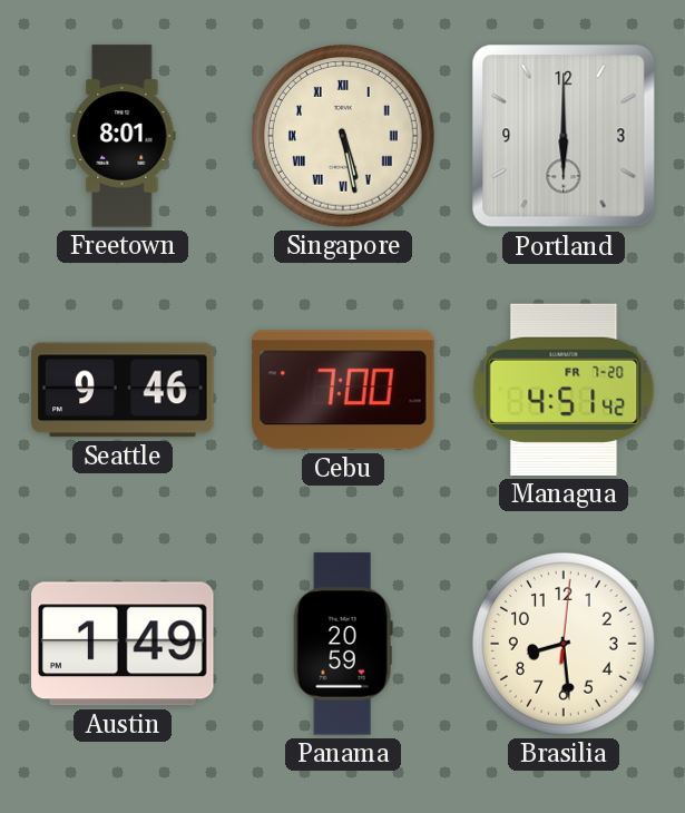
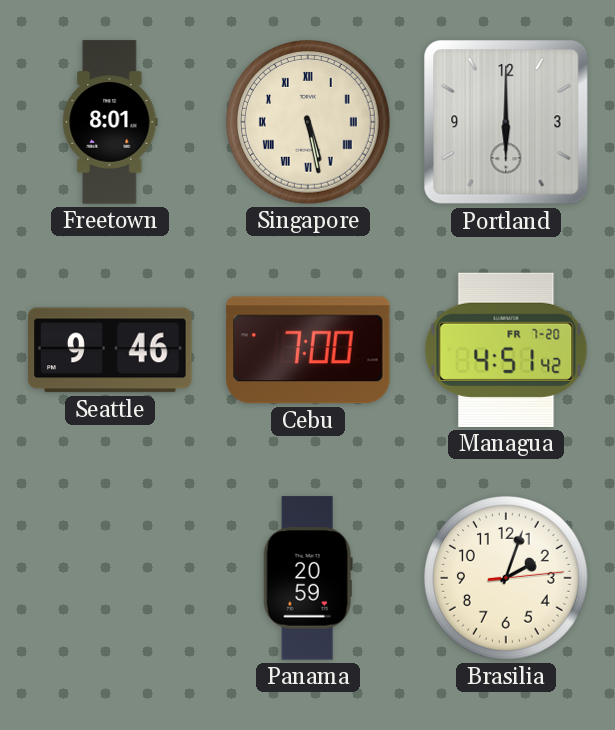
Austin: 1:49 -> none (124, 644)
Brasilia: 8:29 -> 2:03 (506, 578)
